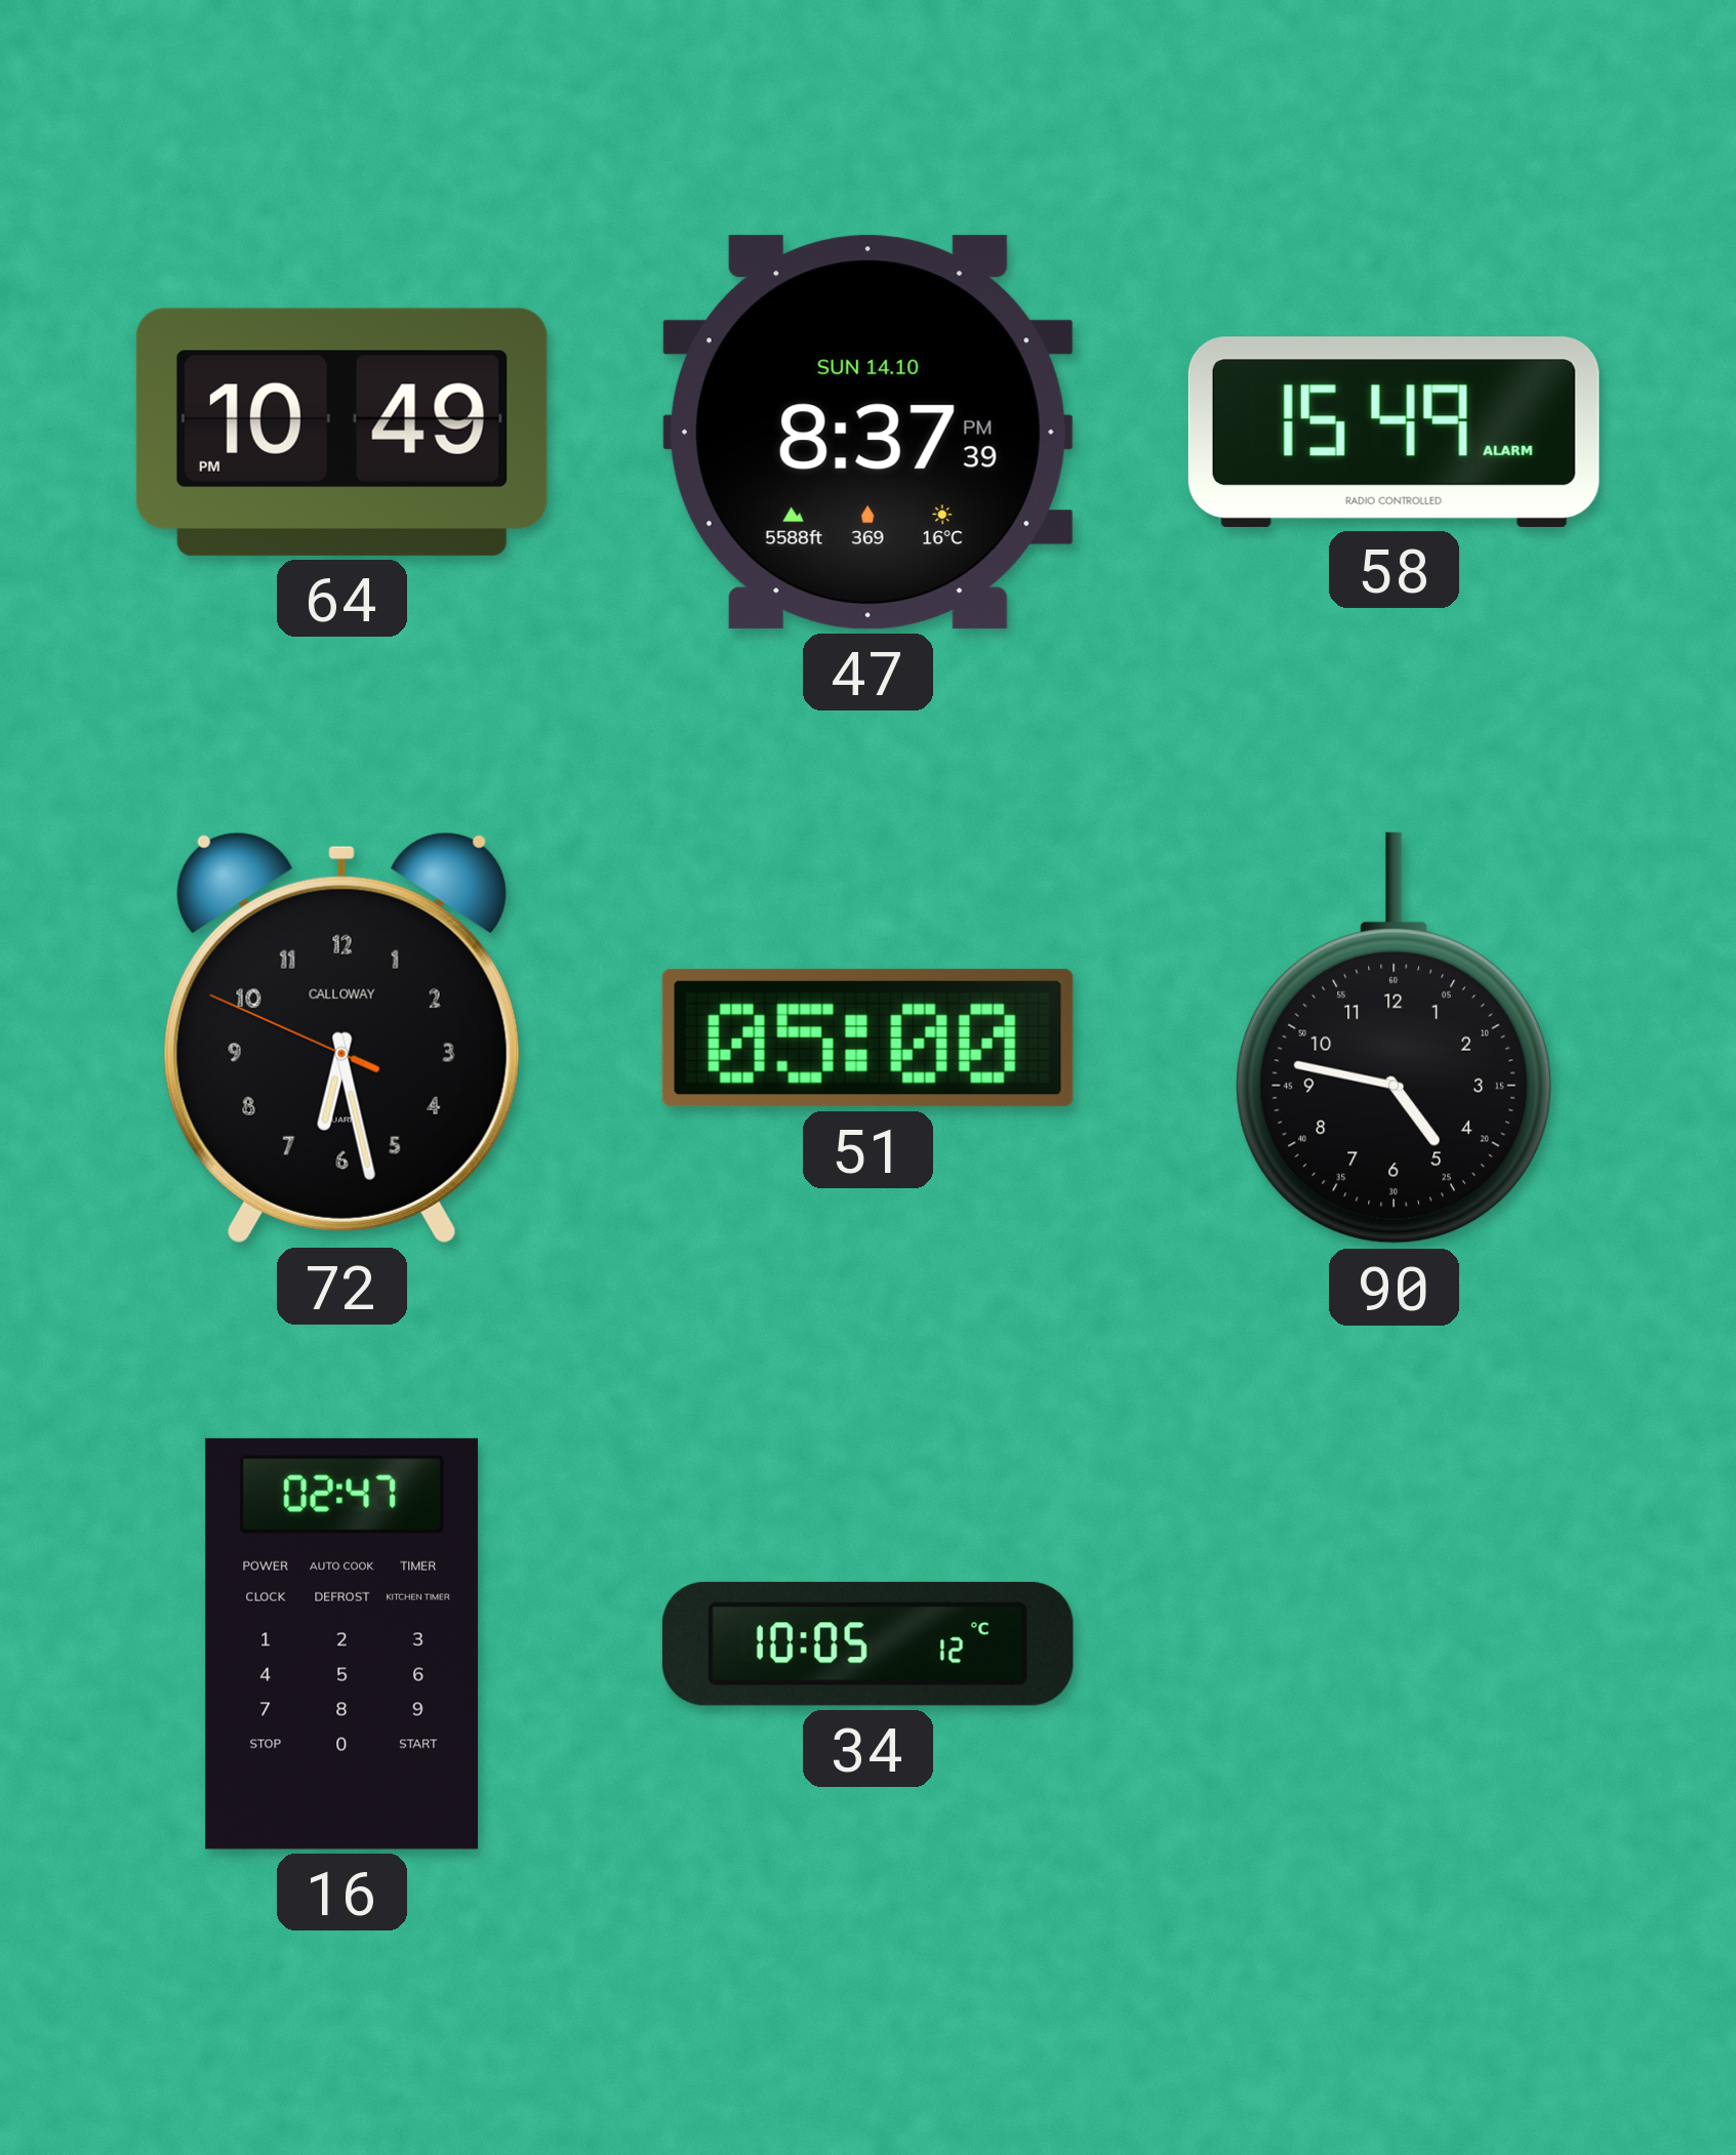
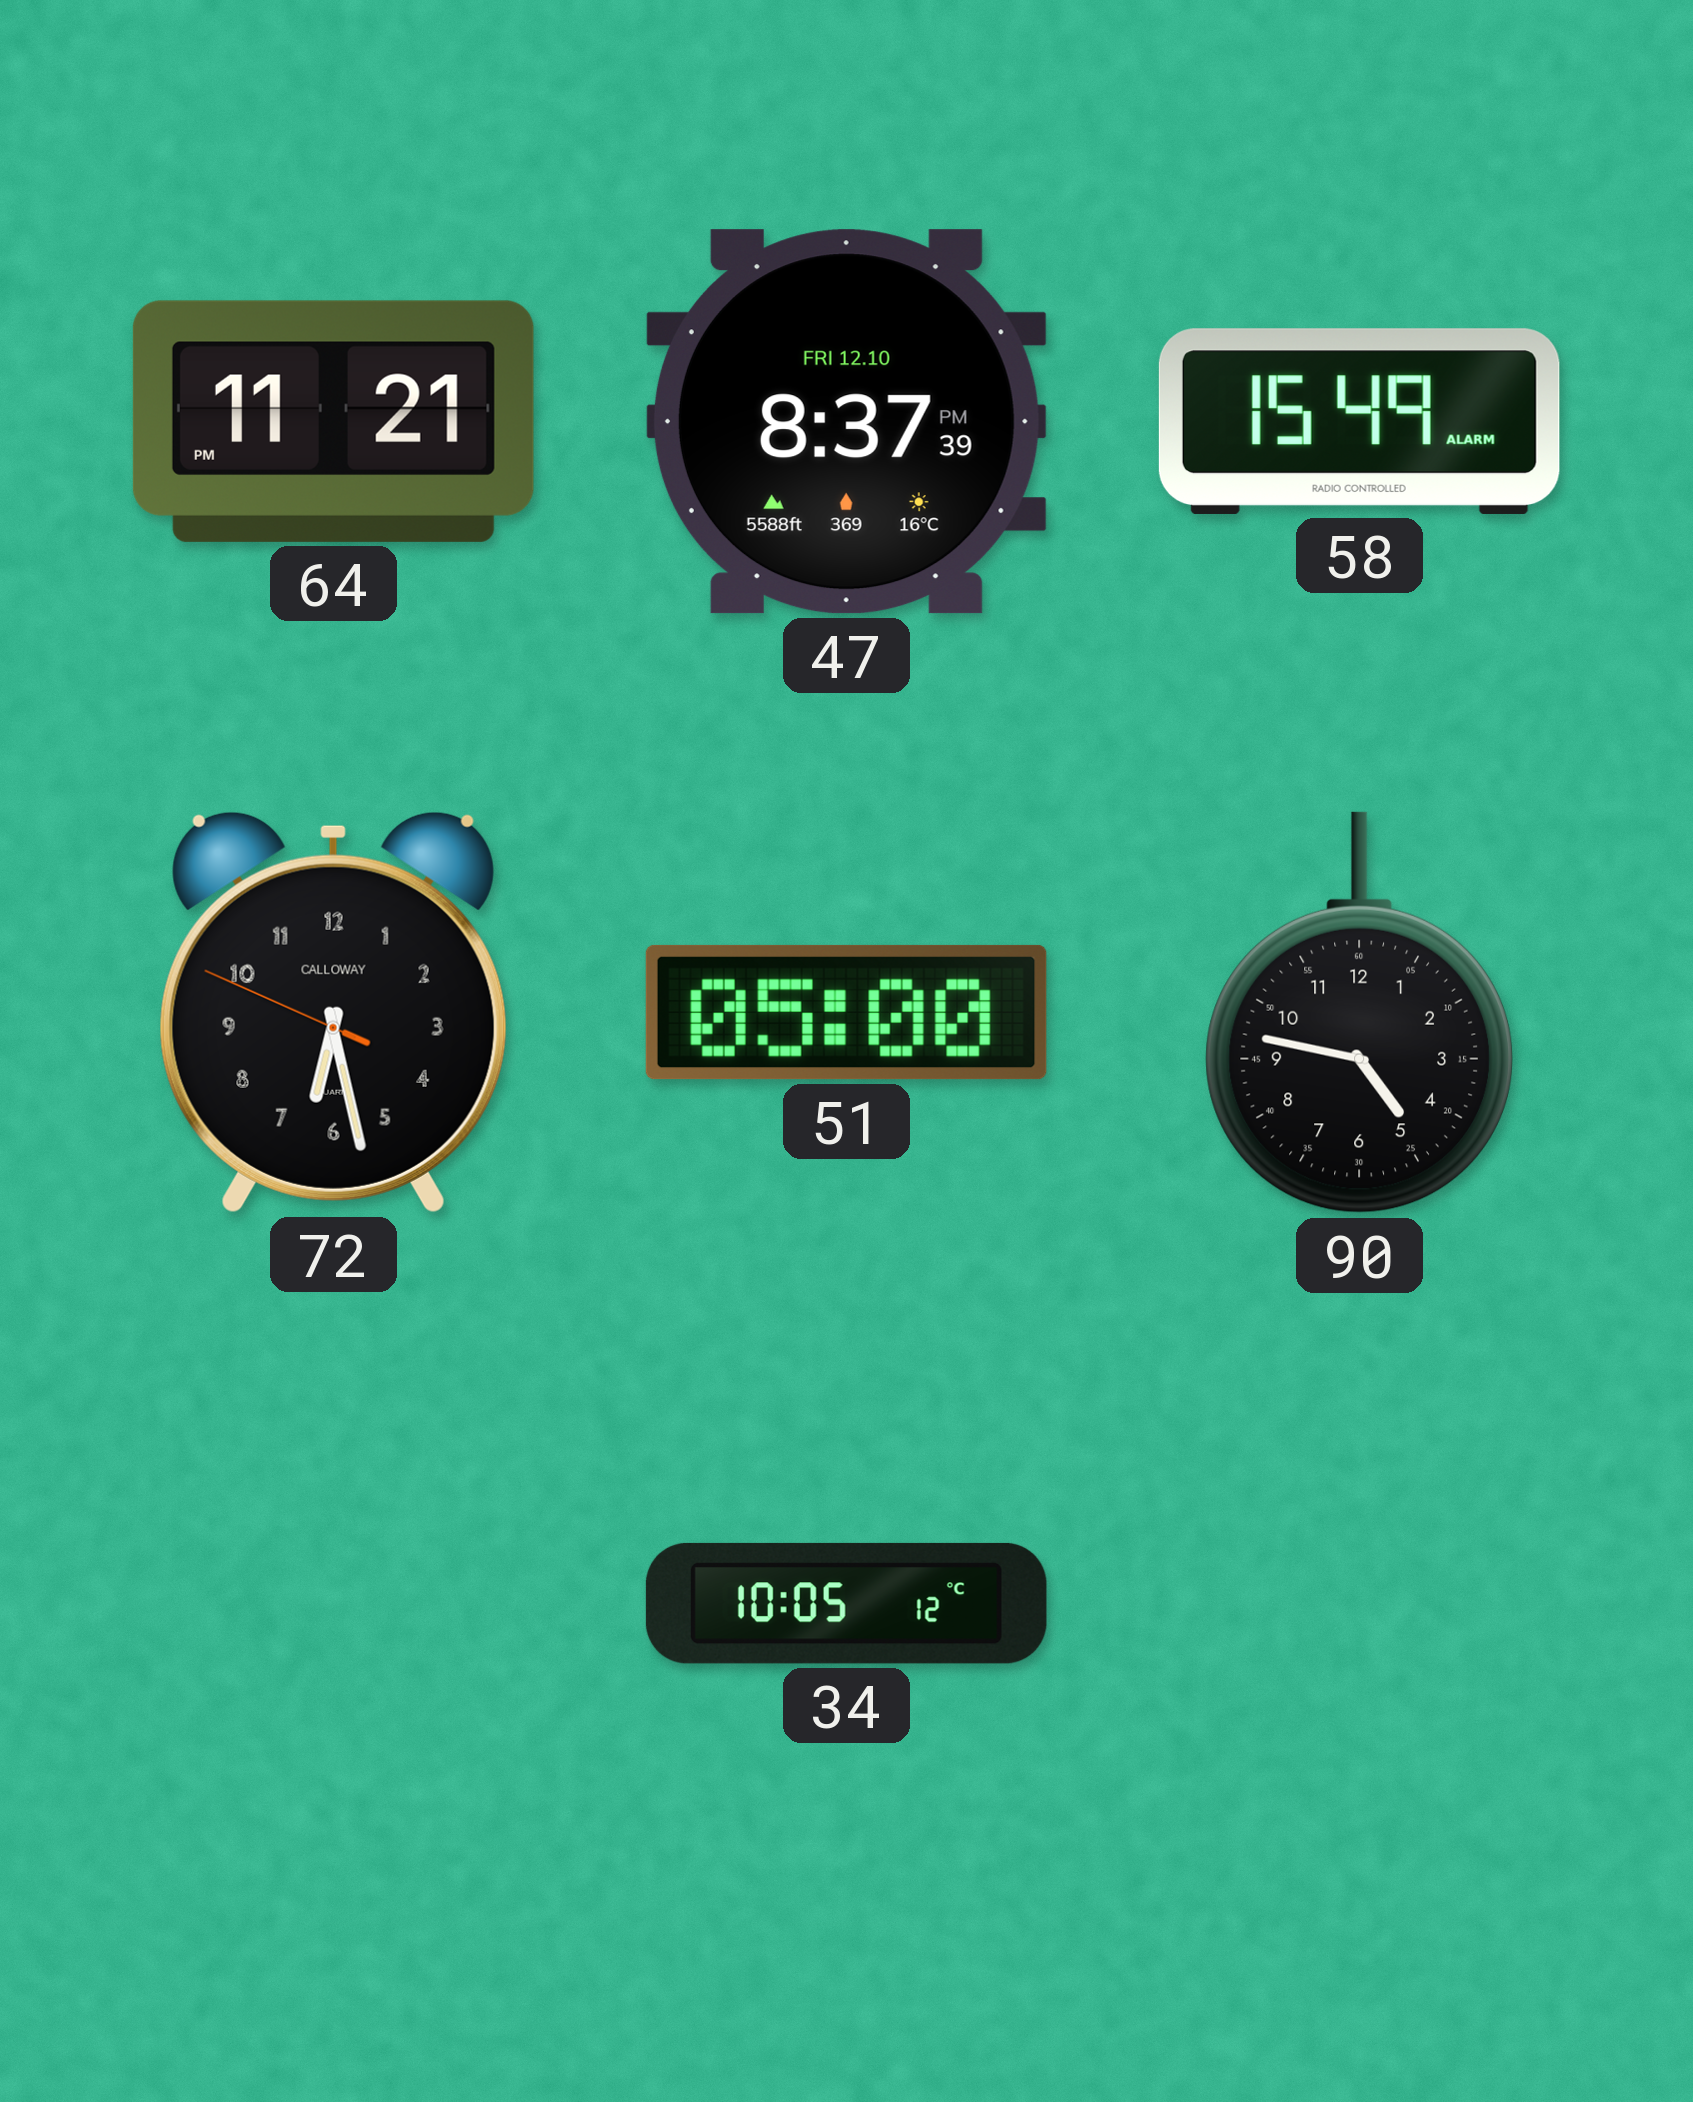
64: 10:49 -> 11:21 (333, 421)
47 date: SUN 14.10 -> FRI 12.10 (846, 422)
16: 02:47 -> none (342, 1643)
